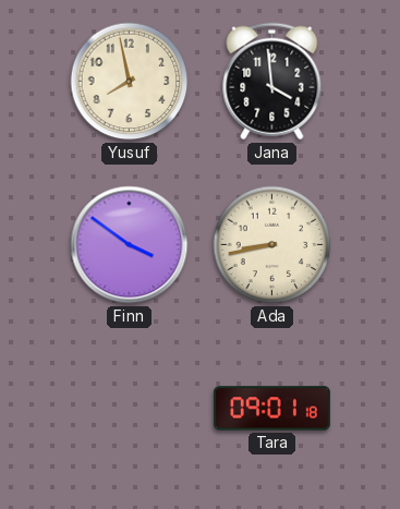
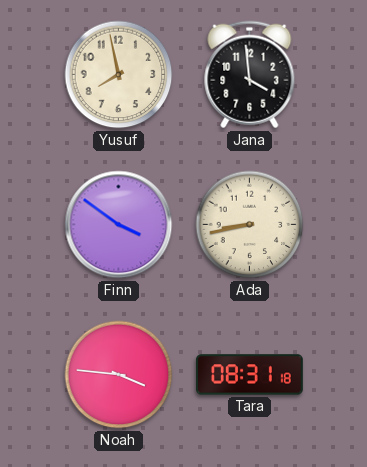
Noah: none -> 3:46 (119, 375)
Tara: 09:01 -> 08:31 (250, 375)
